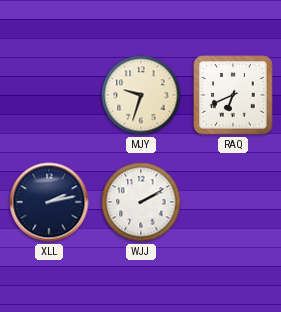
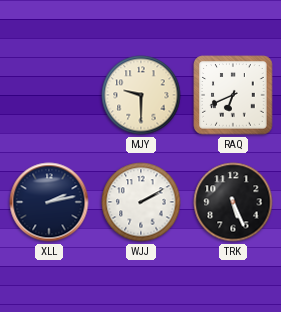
MJY: 9:33 -> 9:30 (141, 95)
TRK: none -> 5:26 (233, 202)
